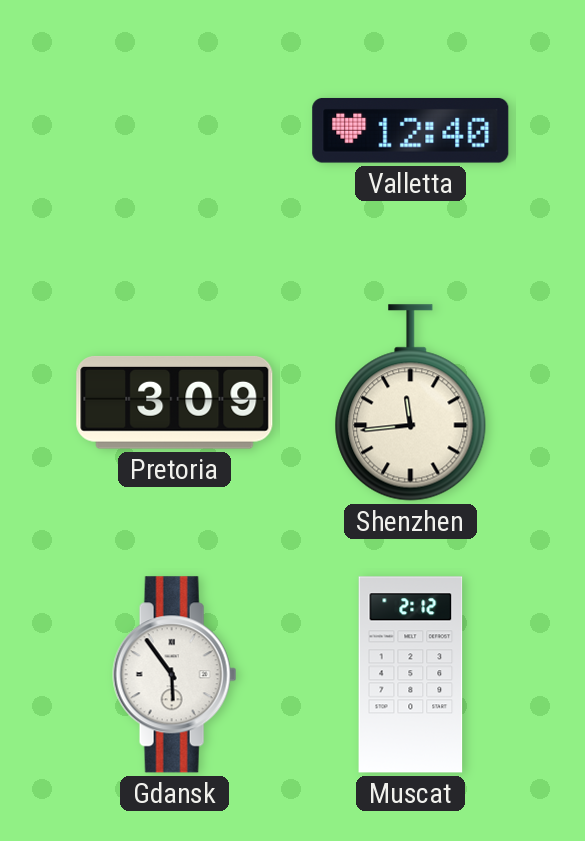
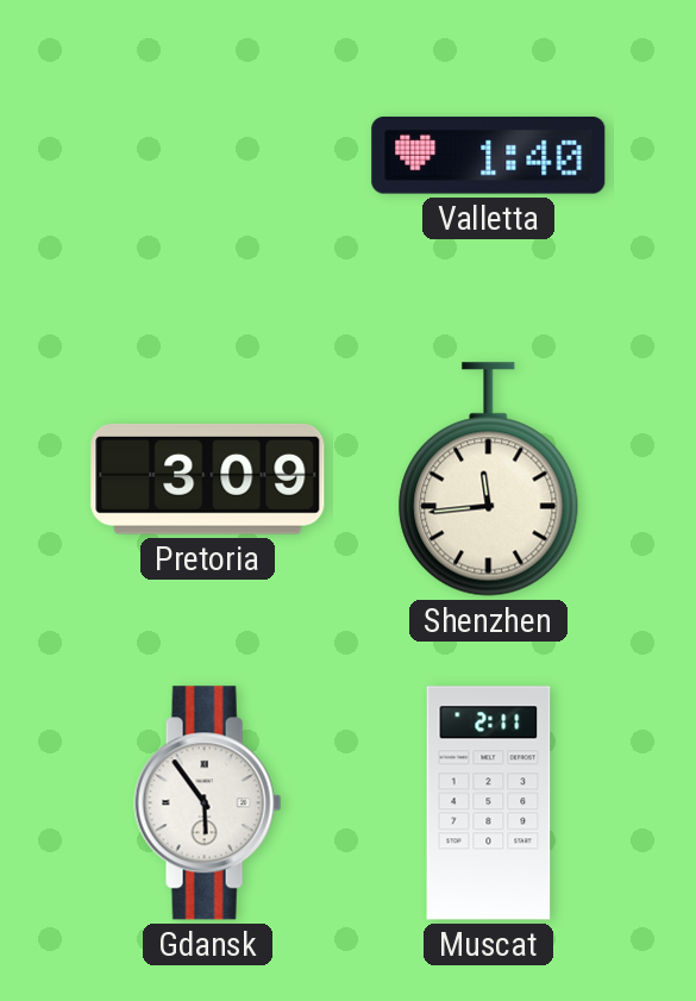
Valletta: 12:40 -> 1:40 (489, 155)
Muscat: 2:12 -> 2:11 (489, 803)
